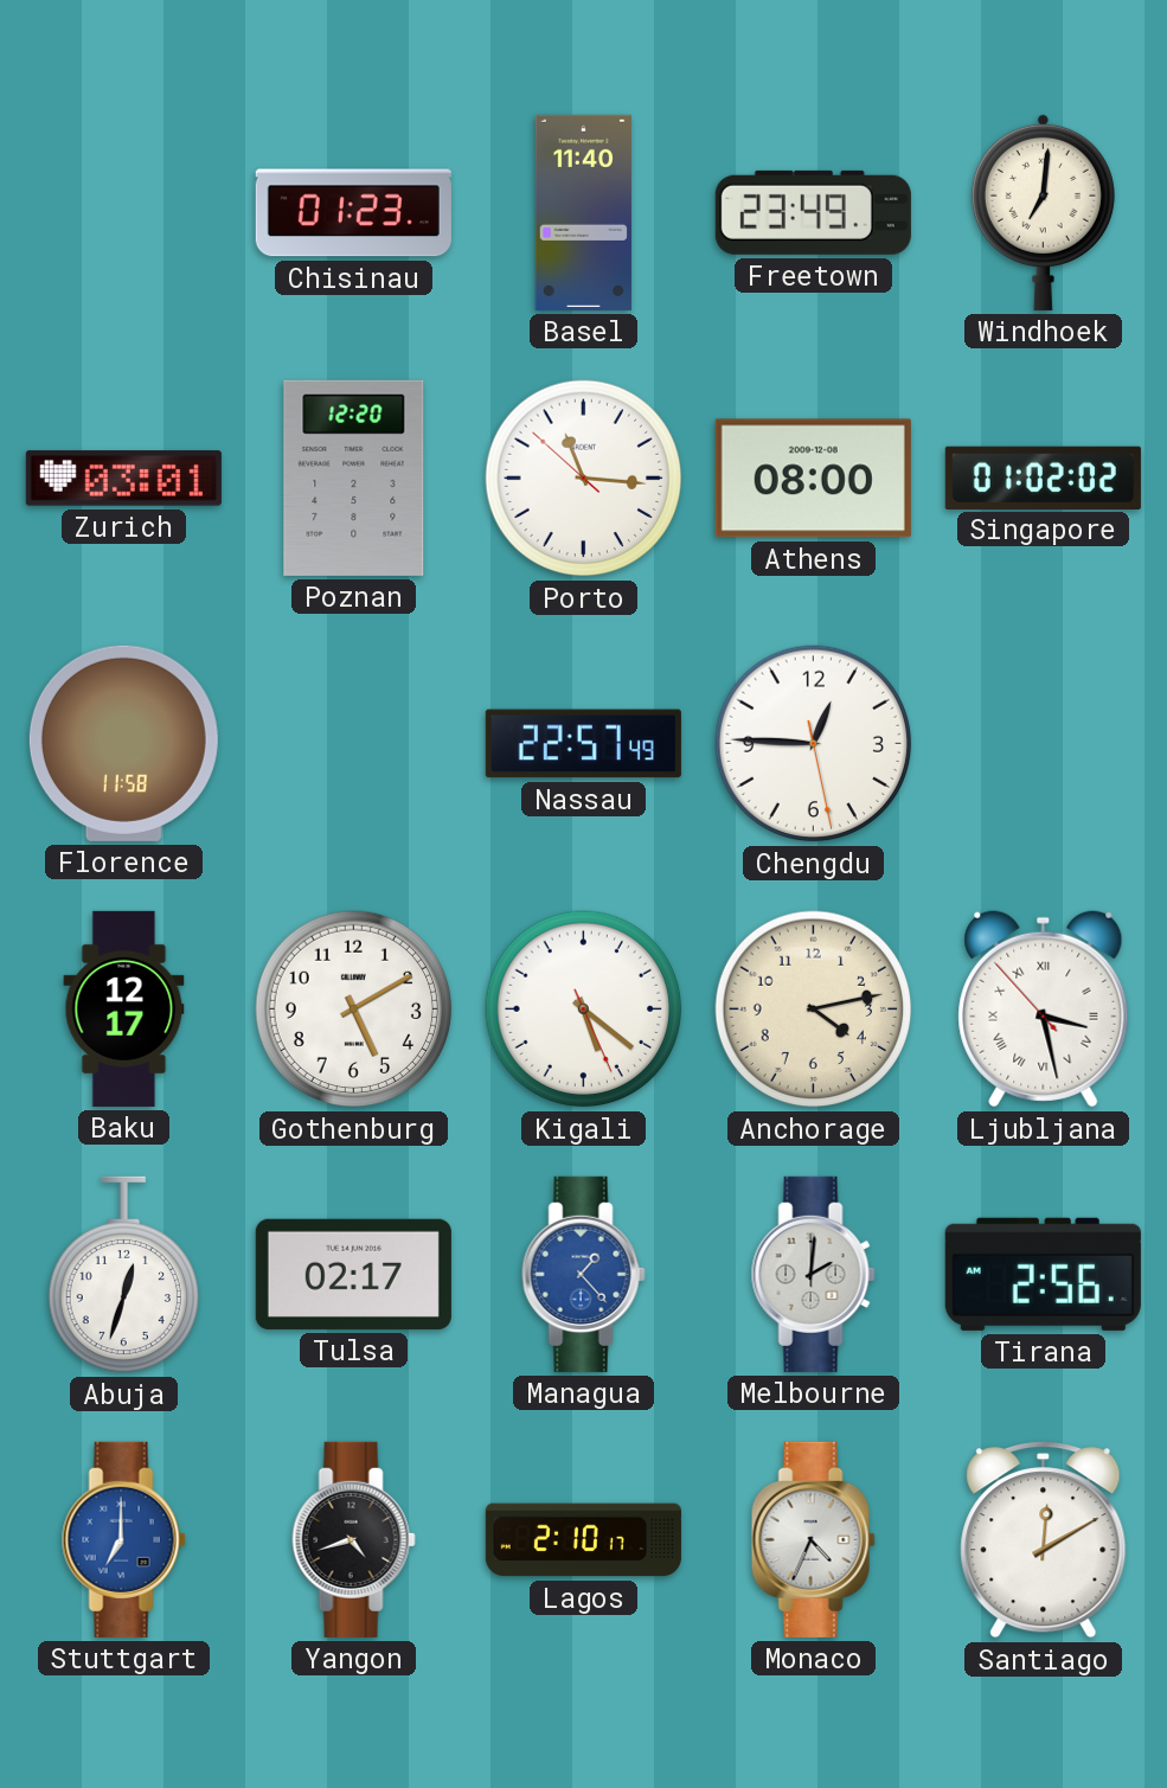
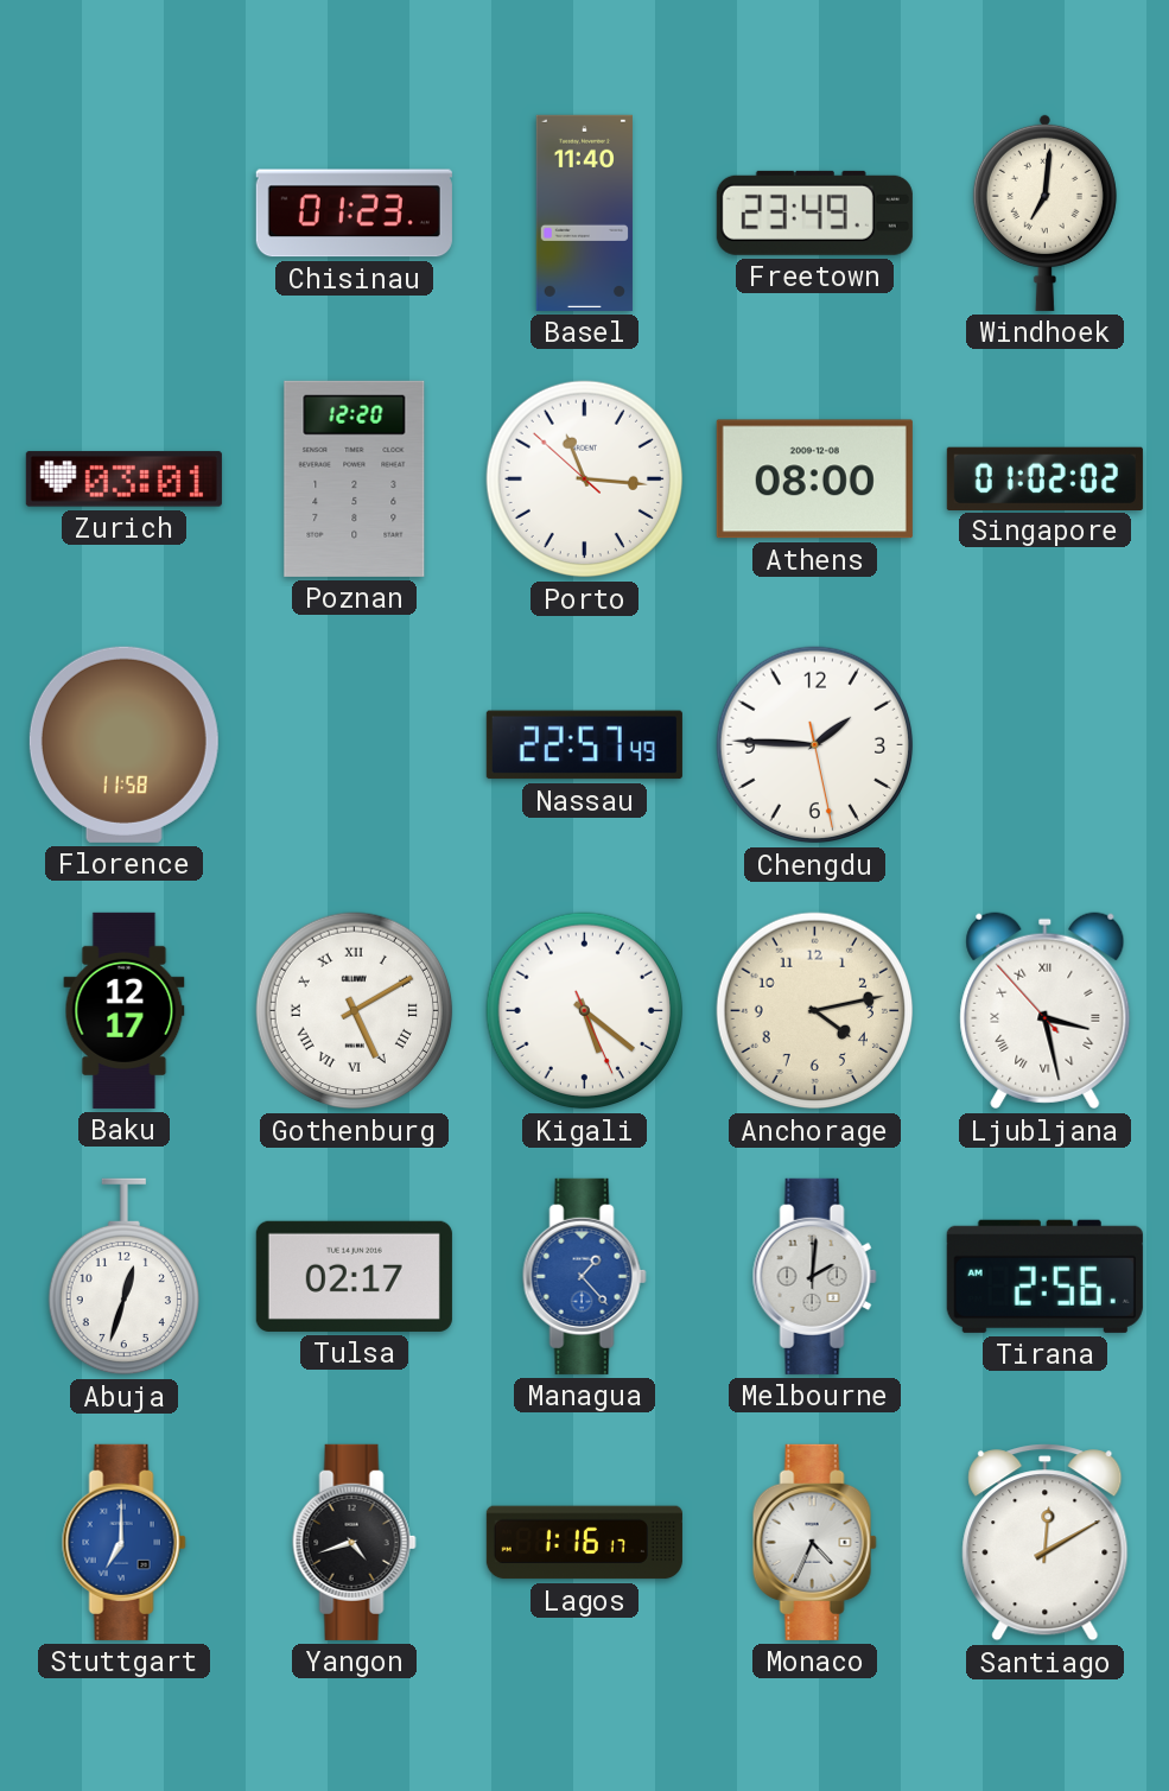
Chengdu: 12:45 -> 1:45 (815, 745)
Gothenburg numerals: Arabic -> Roman (355, 1011)
Lagos: 2:10 -> 1:16 (584, 1543)
